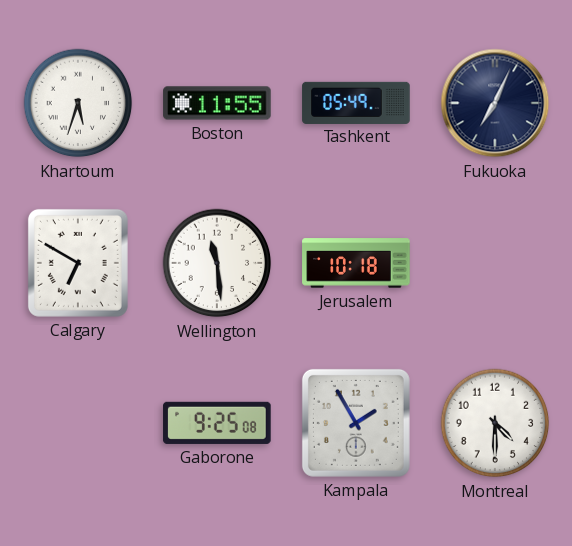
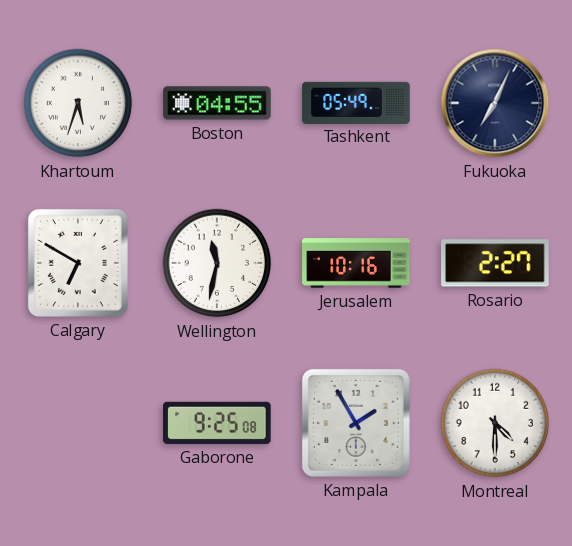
Boston: 11:55 -> 04:55 (217, 103)
Wellington: 11:29 -> 11:32 (217, 263)
Jerusalem: 10:18 -> 10:16 (356, 263)
Rosario: none -> 2:27 (496, 263)
